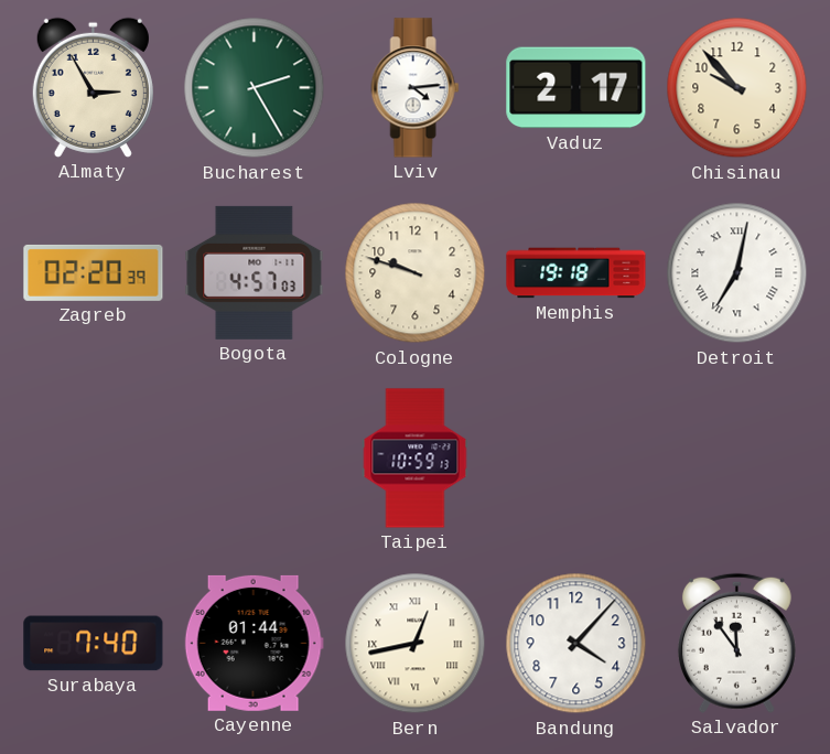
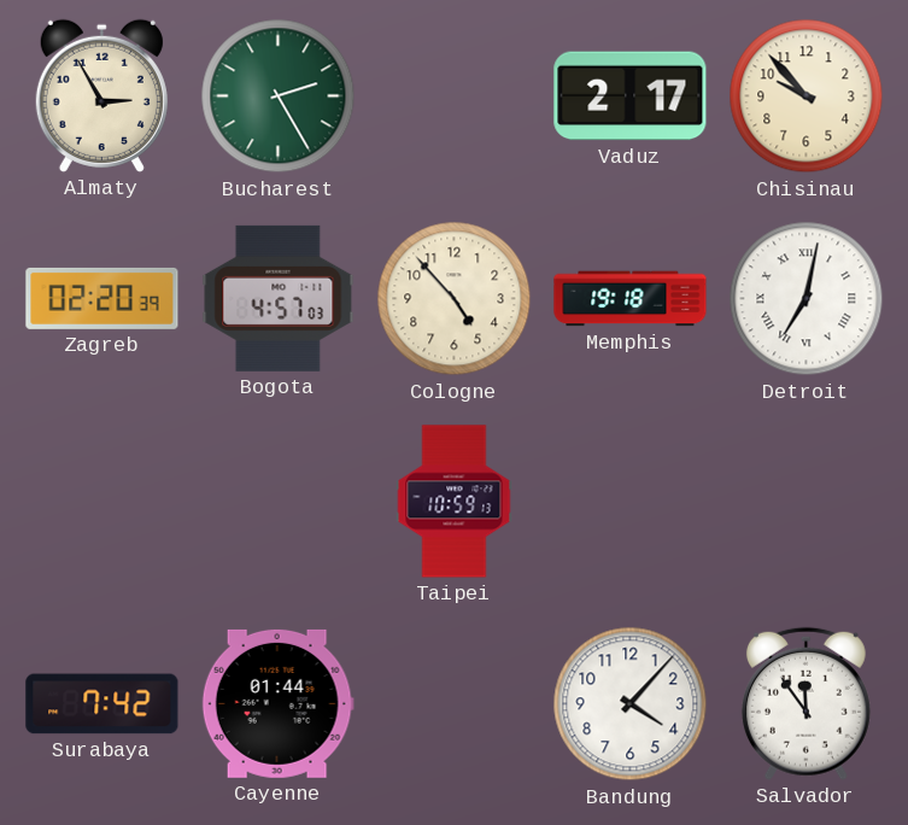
Lviv: 4:14 -> none (416, 88)
Cologne: 9:48 -> 4:53 (455, 299)
Surabaya: 7:40 -> 7:42 (102, 704)
Bern: 12:43 -> none (416, 644)
